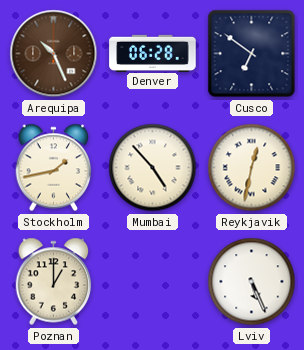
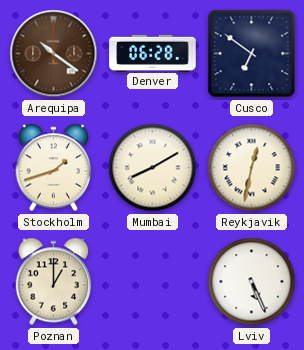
Arequipa: 10:26 -> 10:21 (54, 54)
Stockholm: 1:43 -> 1:42 (54, 168)
Mumbai: 4:53 -> 8:10 (153, 168)
